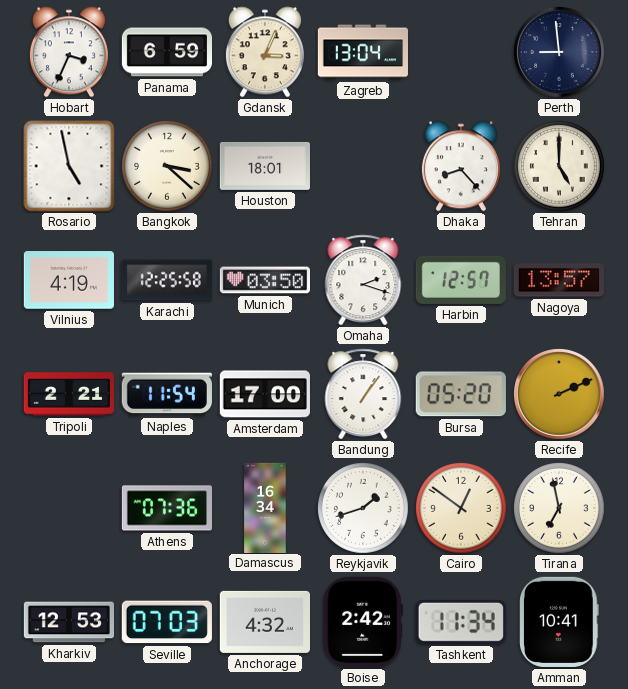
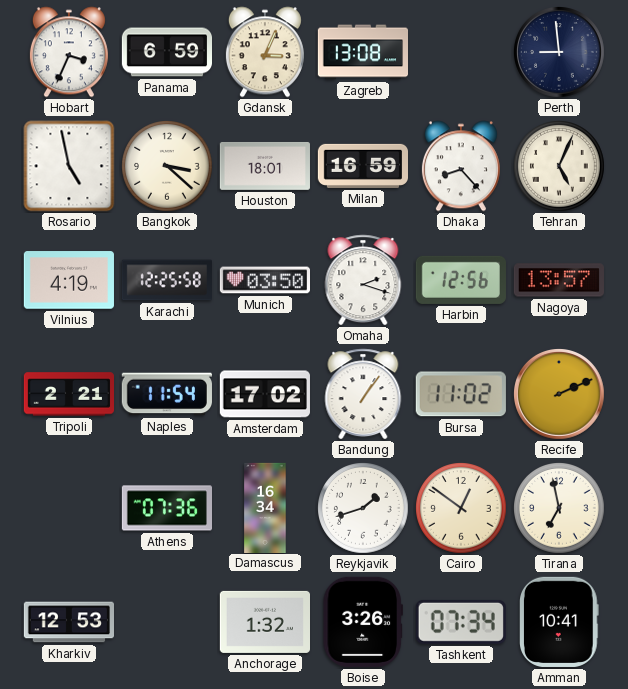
Zagreb: 13:04 -> 13:08 (362, 52)
Milan: none -> 16:59 (362, 166)
Tehran: 5:00 -> 5:04 (559, 167)
Harbin: 12:57 -> 12:56 (461, 280)
Amsterdam: 17:00 -> 17:02 (265, 394)
Bursa: 05:20 -> 11:02 (461, 394)
Seville: 07:03 -> none (167, 622)
Anchorage: 4:32 -> 1:32 (264, 622)
Boise: 2:42 -> 3:26 (363, 622)
Tashkent: 11:34 -> 07:34 (461, 622)
